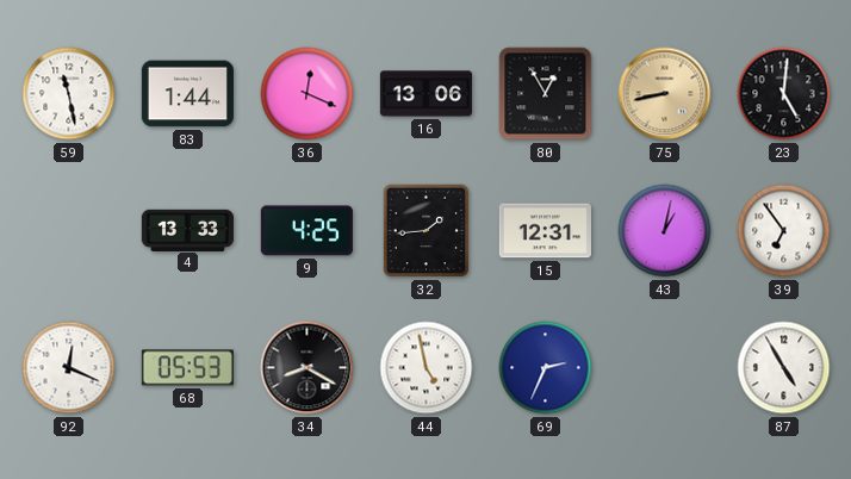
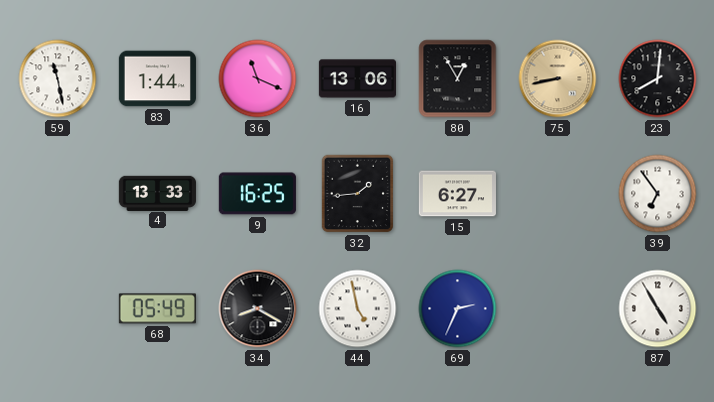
36: 12:19 -> 11:19 (258, 79)
23: 5:01 -> 8:01 (658, 79)
9: 4:25 -> 16:25 (257, 194)
15: 12:31 -> 6:27 (457, 194)
43: 1:02 -> none (665, 231)
92: 12:19 -> none (69, 368)
68: 05:53 -> 05:49 (157, 309)
